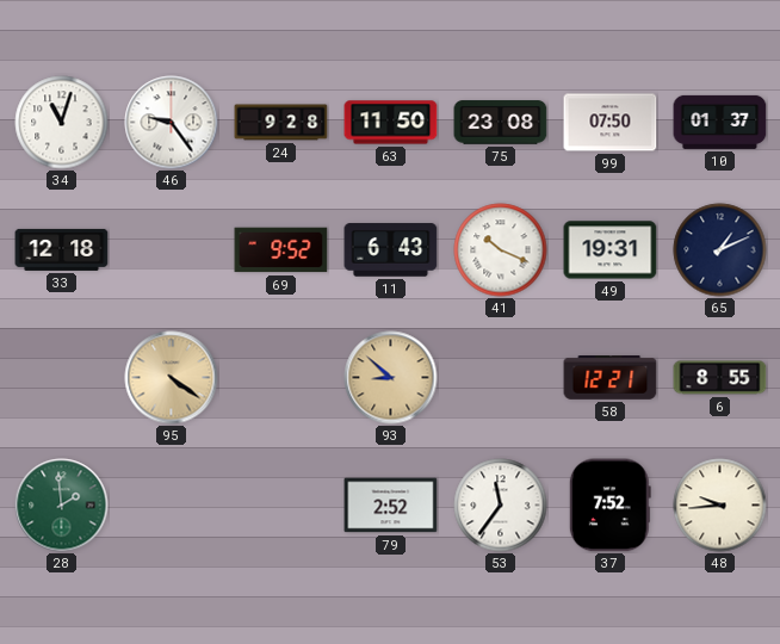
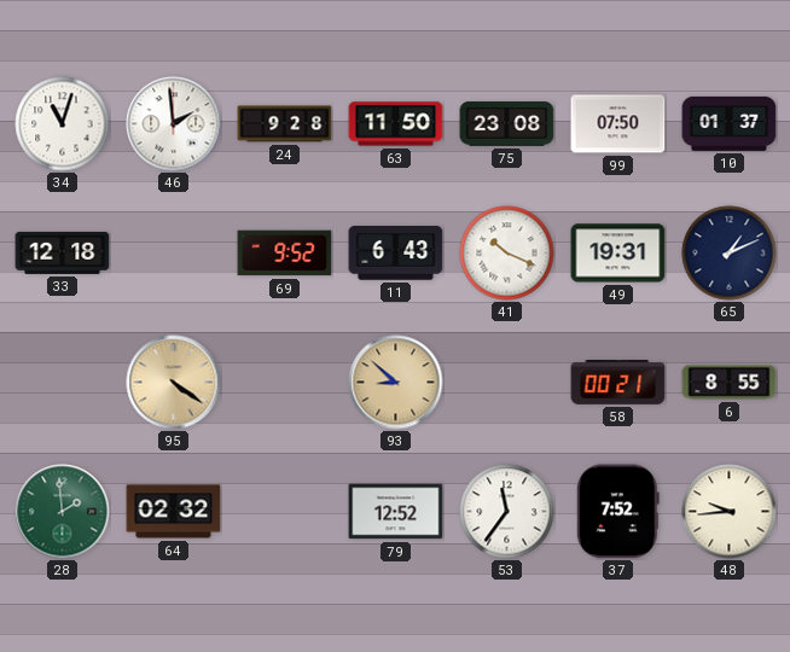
46: 9:24 -> 1:59 (174, 124)
58: 12:21 -> 00:21 (618, 383)
64: none -> 02:32 (174, 512)
79: 2:52 -> 12:52 (396, 512)
